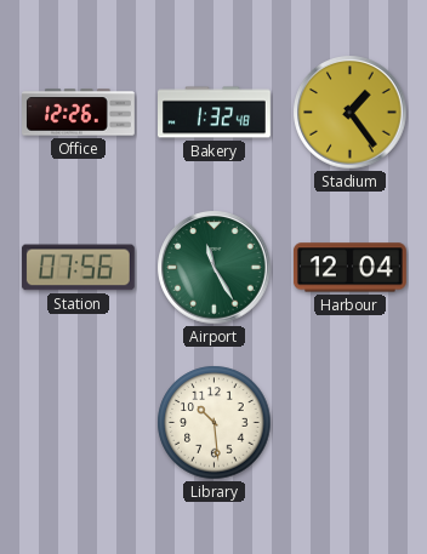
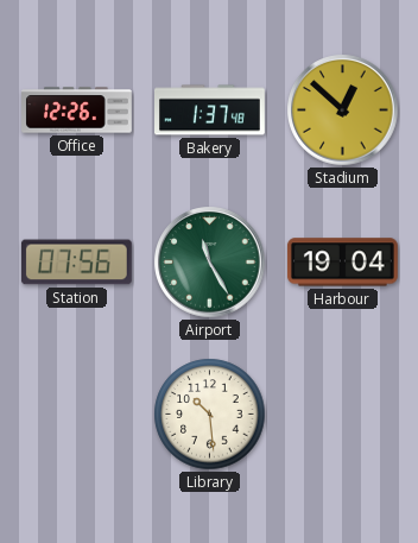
Bakery: 1:32 -> 1:37 (210, 111)
Stadium: 1:24 -> 12:52 (343, 111)
Harbour: 12:04 -> 19:04 (342, 263)
